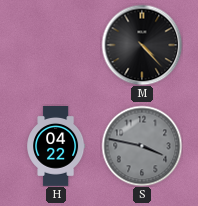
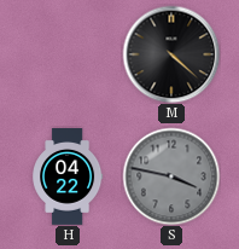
M: 4:23 -> 4:22 (171, 54)
